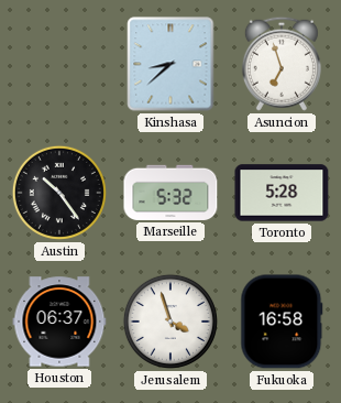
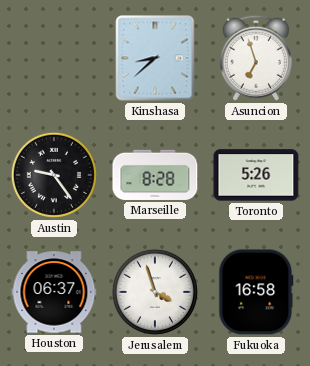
Austin: 10:24 -> 9:24 (54, 175)
Marseille: 5:32 -> 8:28 (155, 175)
Toronto: 5:28 -> 5:26 (256, 175)
